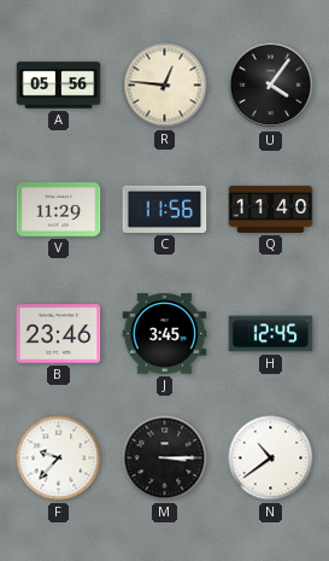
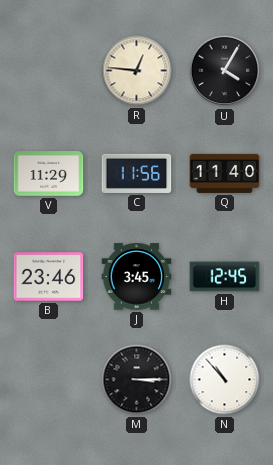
A: 05:56 -> none (59, 86)
U: 4:06 -> 4:05 (225, 71)
F: 9:37 -> none (59, 458)
N: 10:39 -> 10:53 (225, 380)
